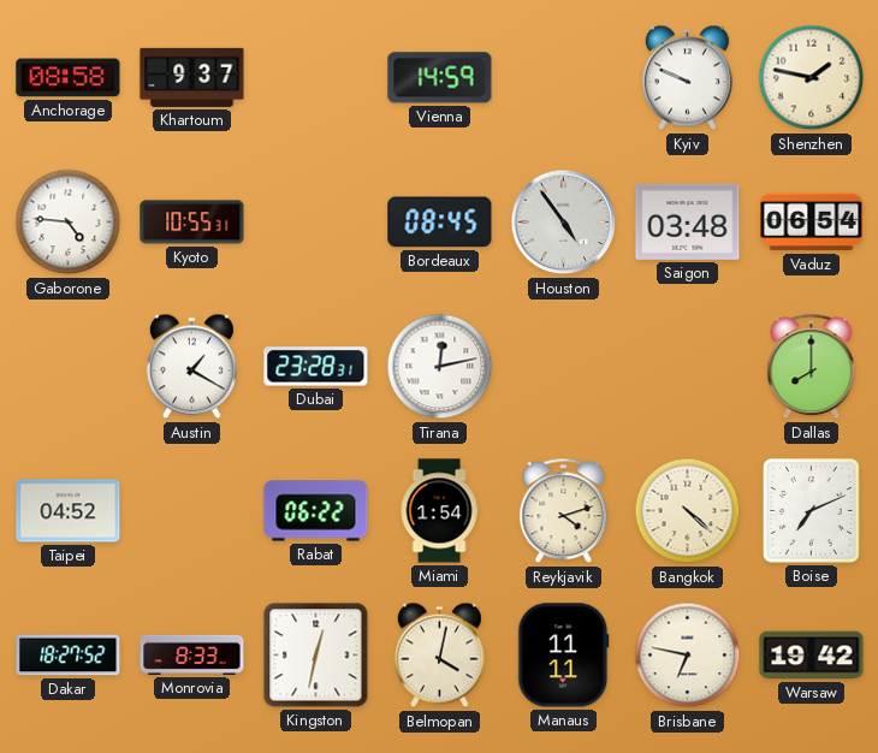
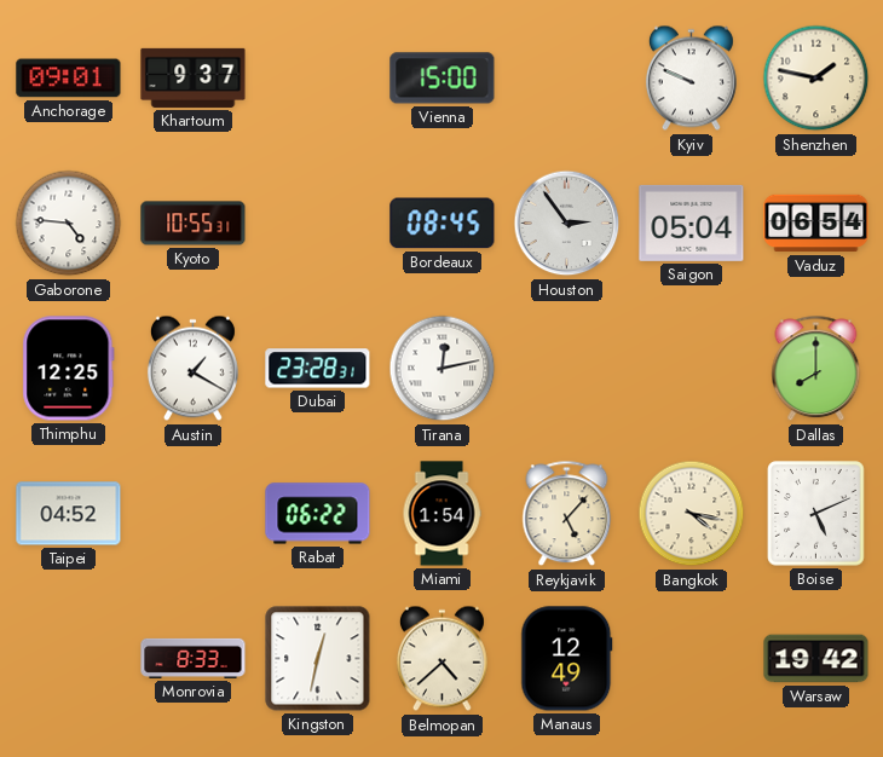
Anchorage: 08:58 -> 09:01 (69, 79)
Vienna: 14:59 -> 15:00 (443, 79)
Houston: 4:54 -> 2:54 (567, 224)
Saigon: 03:48 -> 05:04 (692, 223)
Thimphu: none -> 12:25 (69, 369)
Reykjavik: 4:12 -> 5:07 (567, 514)
Bangkok: 4:22 -> 4:17 (692, 514)
Boise: 7:11 -> 5:11 (816, 514)
Dakar: 18:27 -> none (69, 656)
Belmopan: 4:02 -> 4:38 (442, 659)
Manaus: 11:11 -> 12:49 (567, 659)
Brisbane: 6:47 -> none (688, 656)
